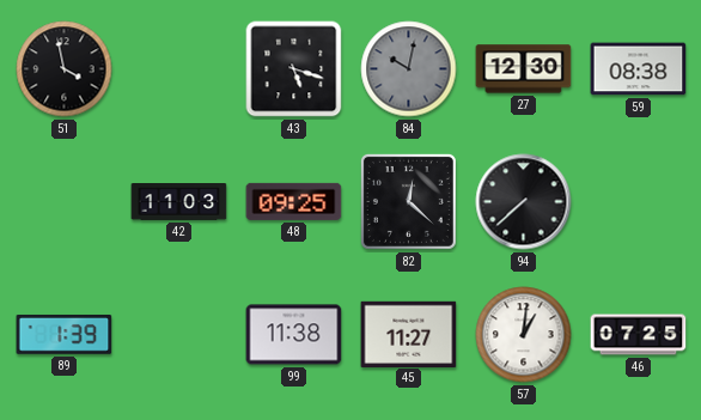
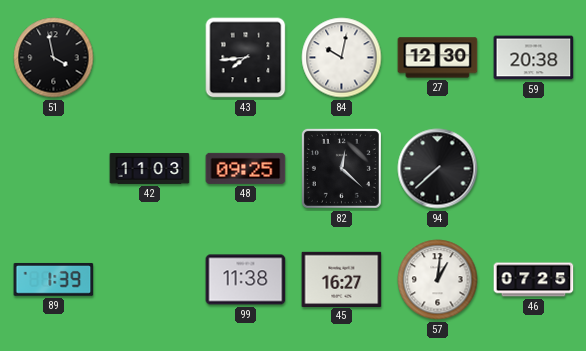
43: 5:18 -> 7:44 (246, 58)
84 dial: grey -> white (342, 58)
59: 08:38 -> 20:38 (534, 58)
45: 11:27 -> 16:27 (342, 279)
